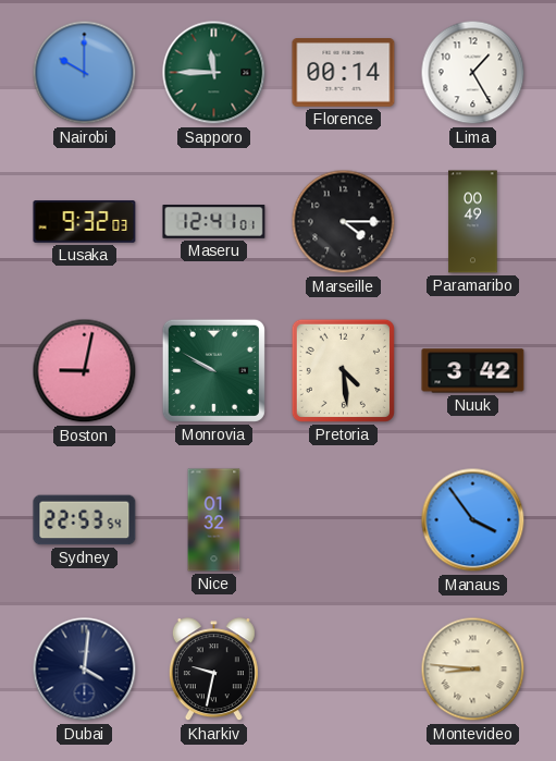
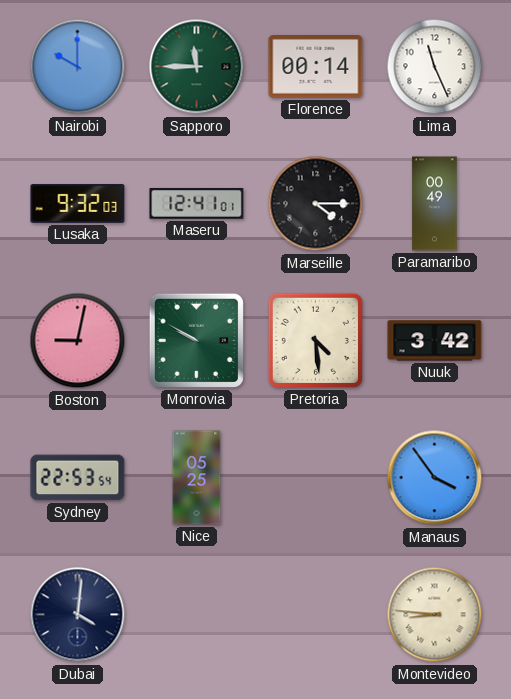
Lima: 1:25 -> 11:26 (435, 67)
Nice: 01:32 -> 05:25 (197, 478)
Kharkiv: 9:32 -> none (213, 670)
